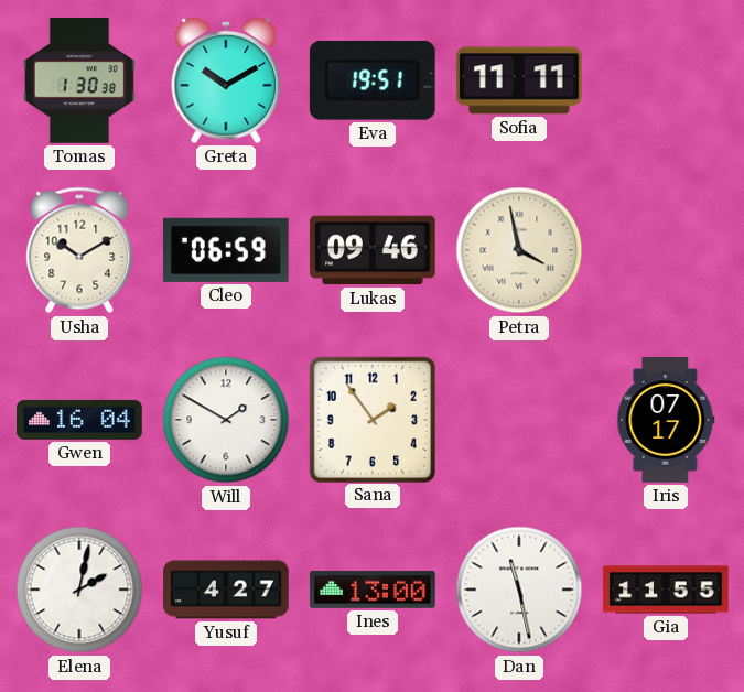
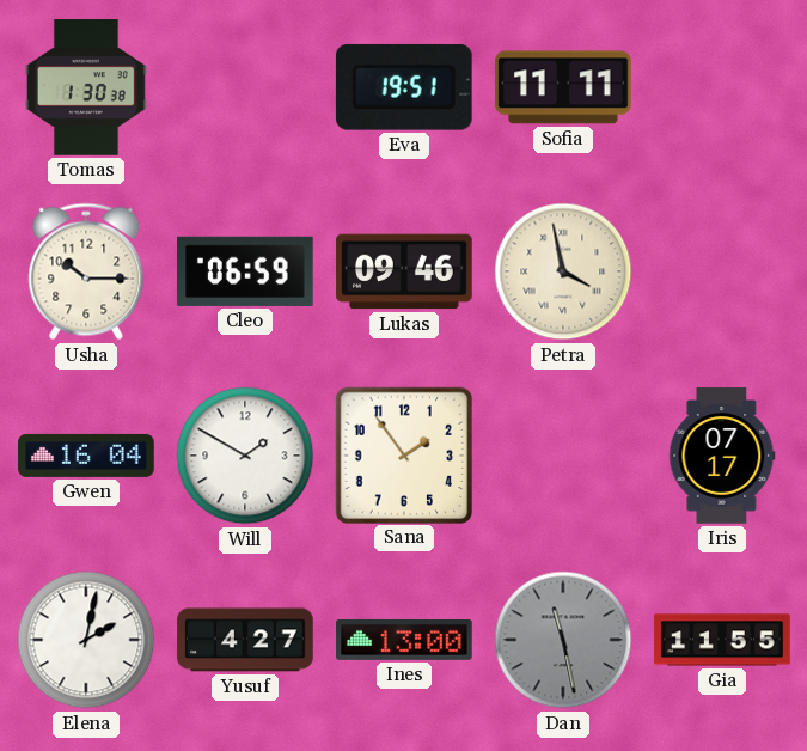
Greta: 10:10 -> none (226, 80)
Usha: 10:10 -> 10:15 (86, 271)
Dan dial: white -> grey (563, 640)
